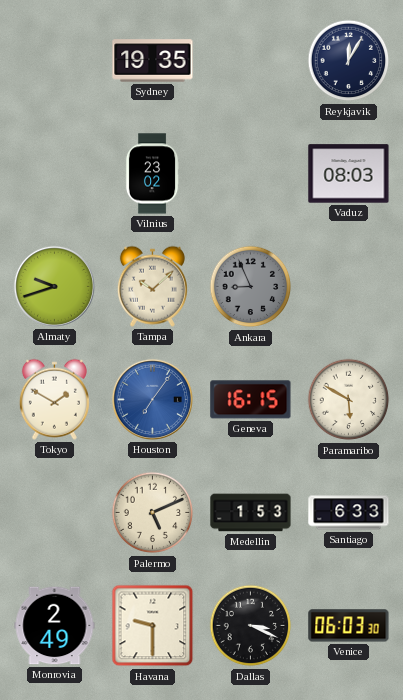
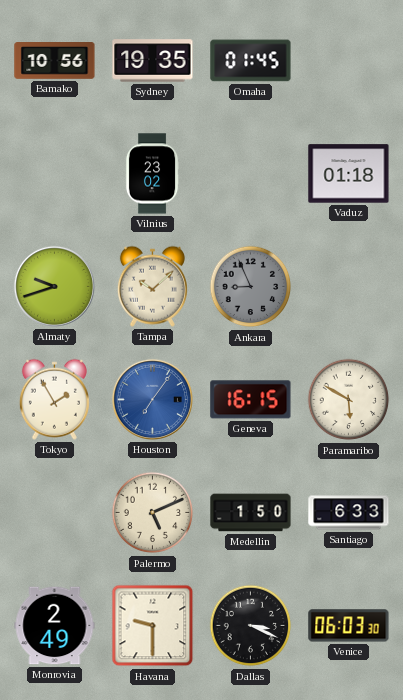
Bamako: none -> 10:56 (55, 61)
Omaha: none -> 01:45 (251, 61)
Reykjavik: 12:05 -> none (349, 61)
Vaduz: 08:03 -> 01:18 (349, 174)
Tokyo: 1:50 -> 1:55 (54, 399)
Medellin: 1:53 -> 1:50 (251, 513)
